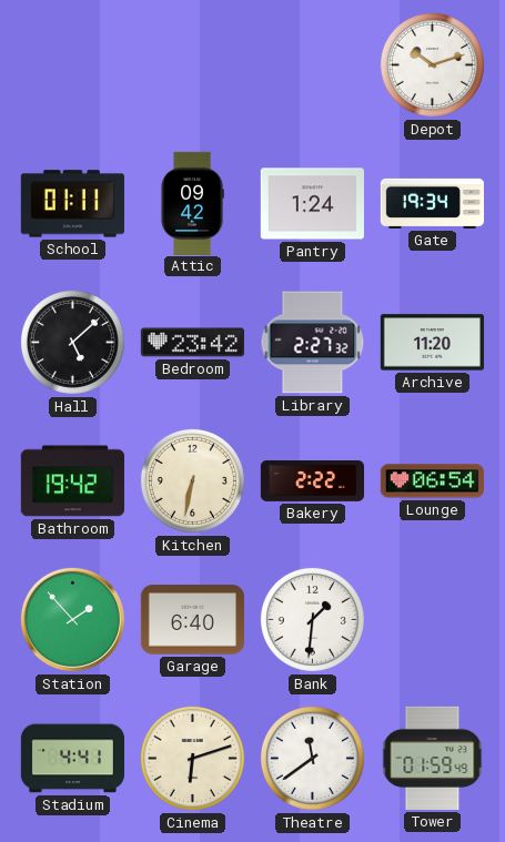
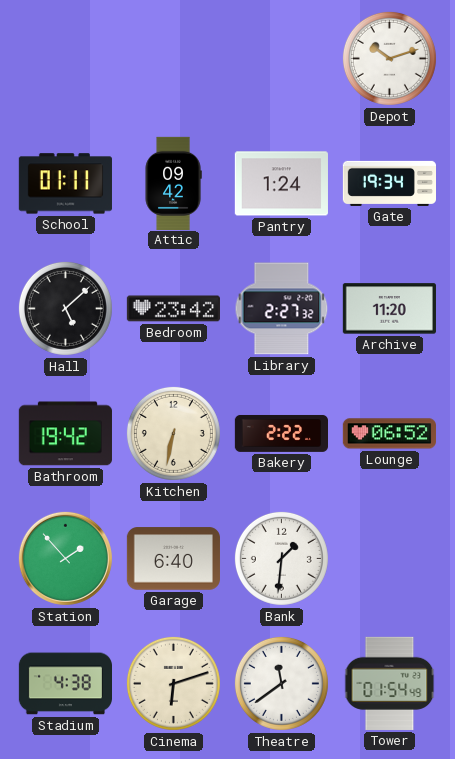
Lounge: 06:54 -> 06:52 (389, 434)
Stadium: 4:41 -> 4:38 (65, 684)
Tower: 01:59 -> 01:54 (390, 683)
